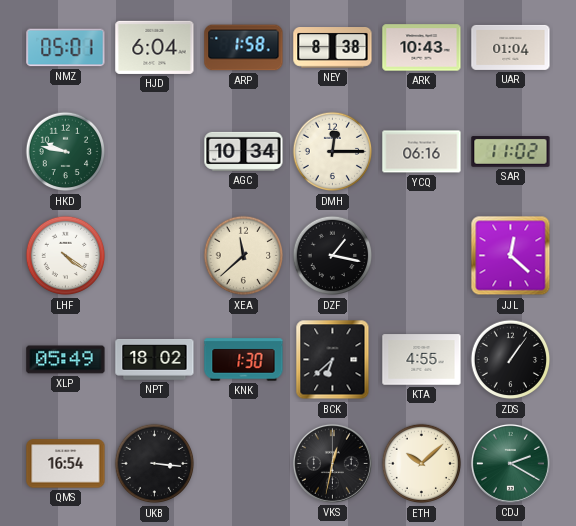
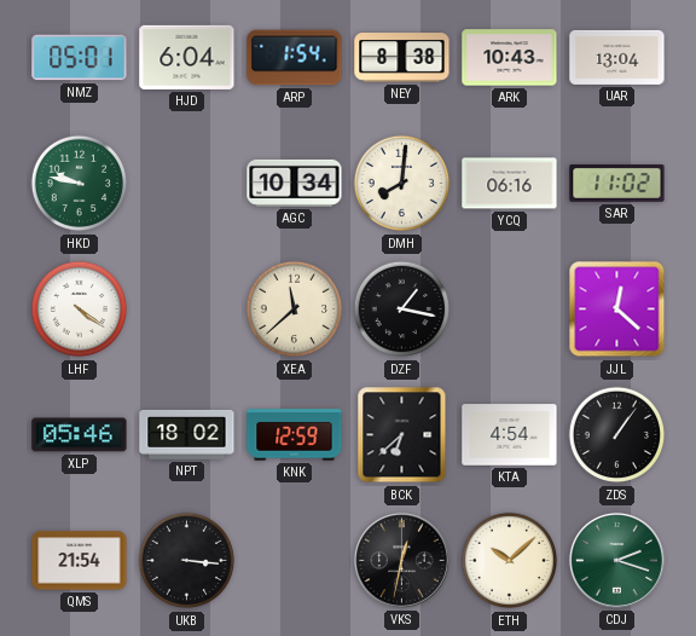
ARP: 1:58 -> 1:54 (295, 58)
UAR: 01:04 -> 13:04 (617, 57)
DMH: 12:15 -> 8:01 (402, 184)
XLP: 05:49 -> 05:46 (80, 435)
KNK: 1:30 -> 12:59 (295, 435)
KTA: 4:55 -> 4:54 (510, 435)
QMS: 16:54 -> 21:54 (80, 561)
CDJ: 2:20 -> 2:18 (616, 560)
